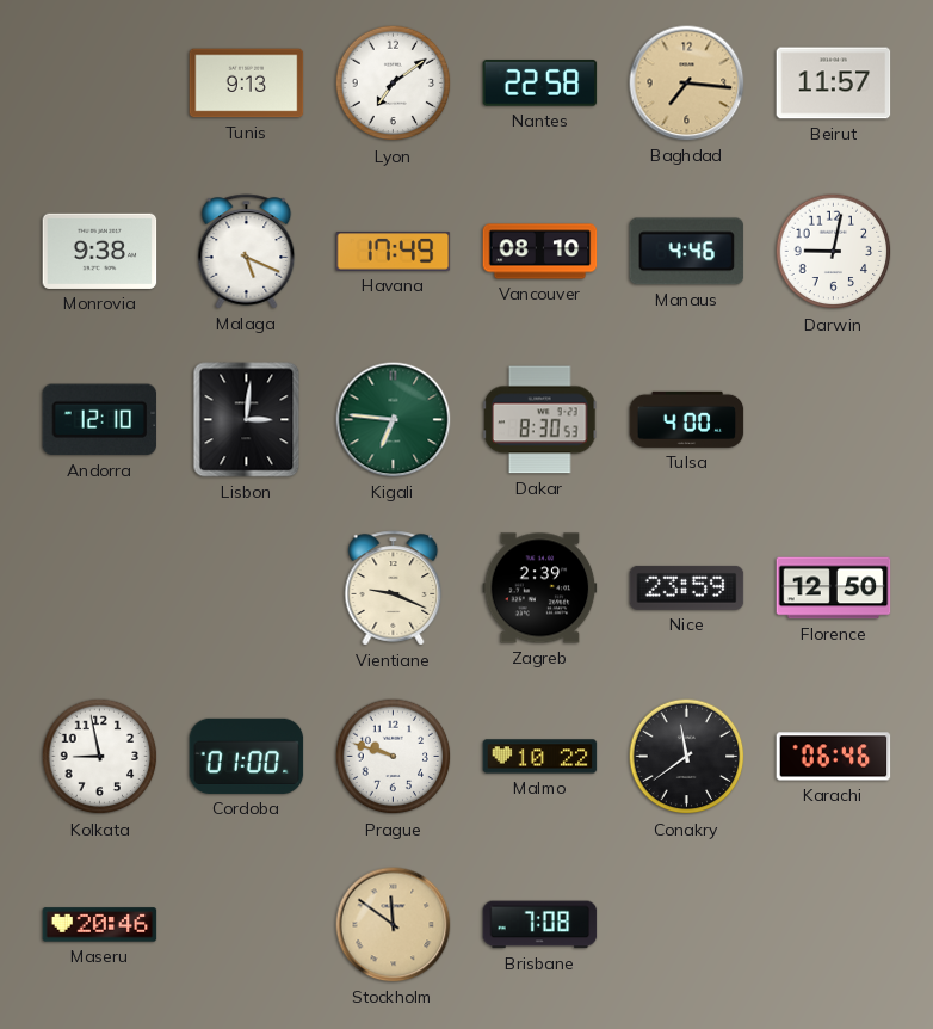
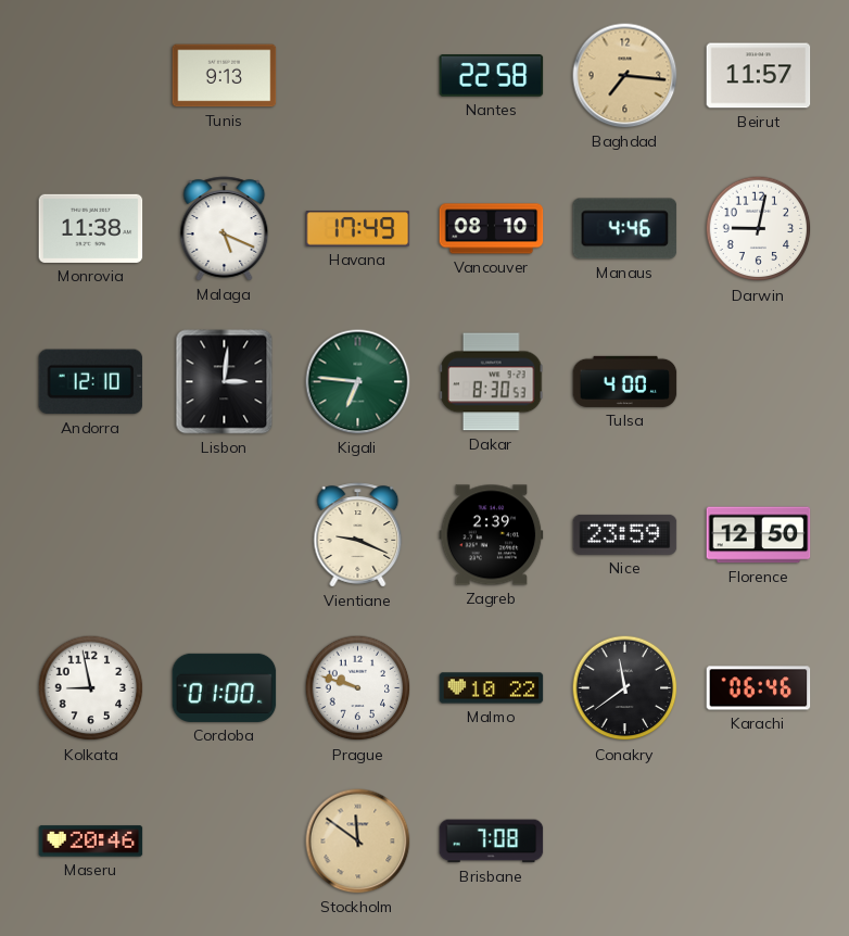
Lyon: 7:09 -> none (394, 84)
Monrovia: 9:38 -> 11:38 (91, 228)
